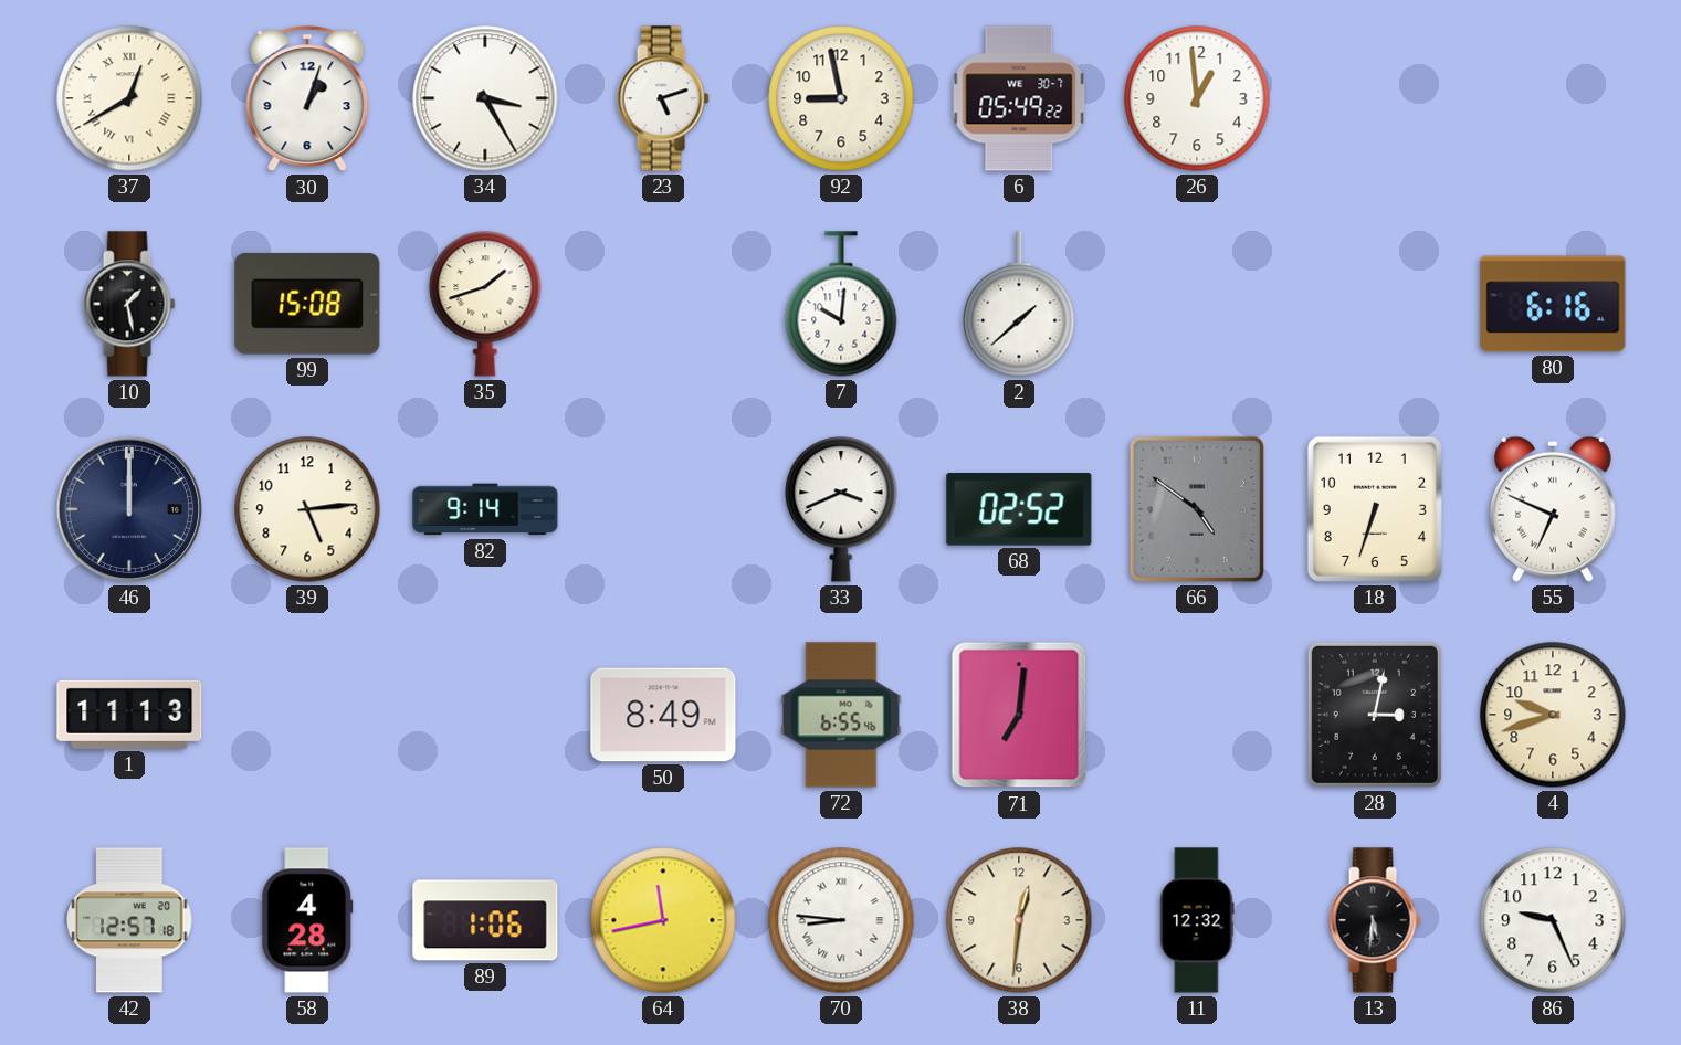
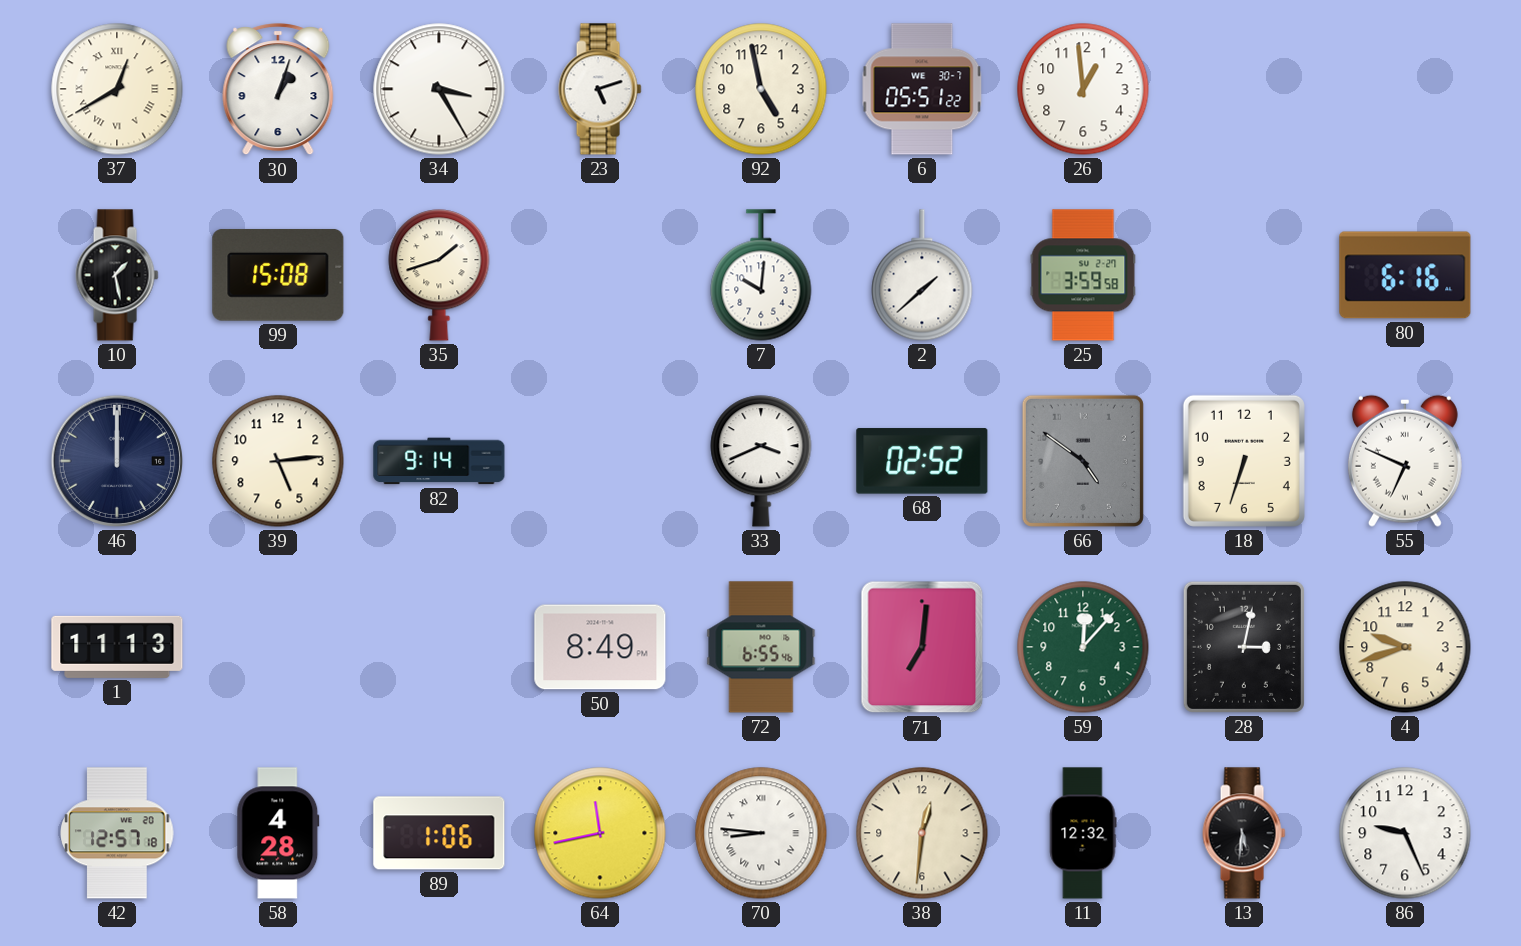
92: 8:58 -> 4:58 (761, 89)
6: 05:49 -> 05:51 (922, 89)
25: none -> 3:59 (1083, 275)
59: none -> 12:07 (1083, 647)
